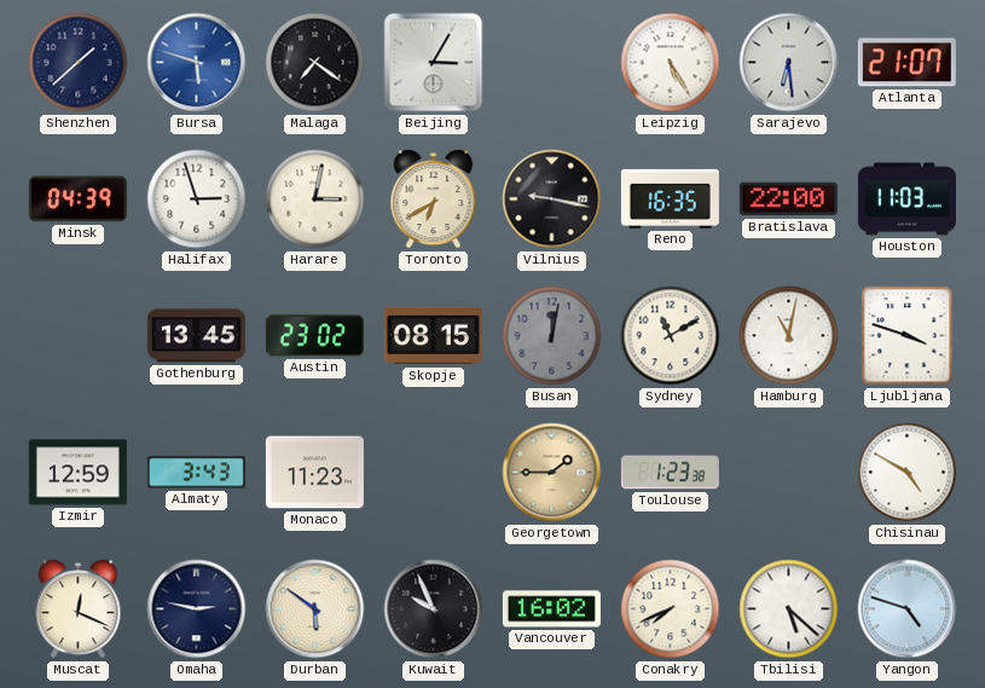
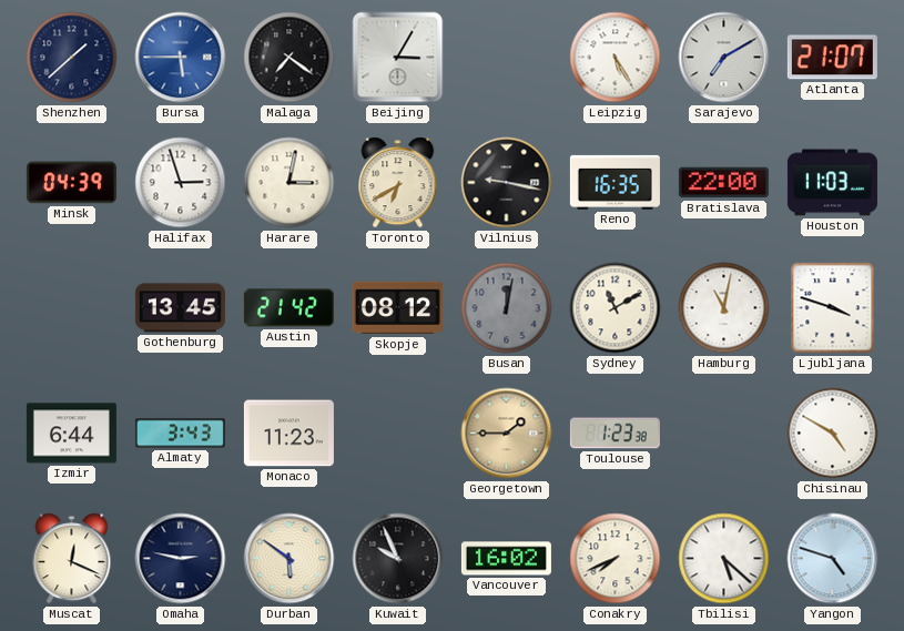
Bursa: 5:48 -> 5:45 (181, 58)
Sarajevo: 6:29 -> 7:10 (724, 58)
Austin: 23:02 -> 21:42 (288, 308)
Skopje: 08:15 -> 08:12 (397, 308)
Izmir: 12:59 -> 6:44 (71, 434)
